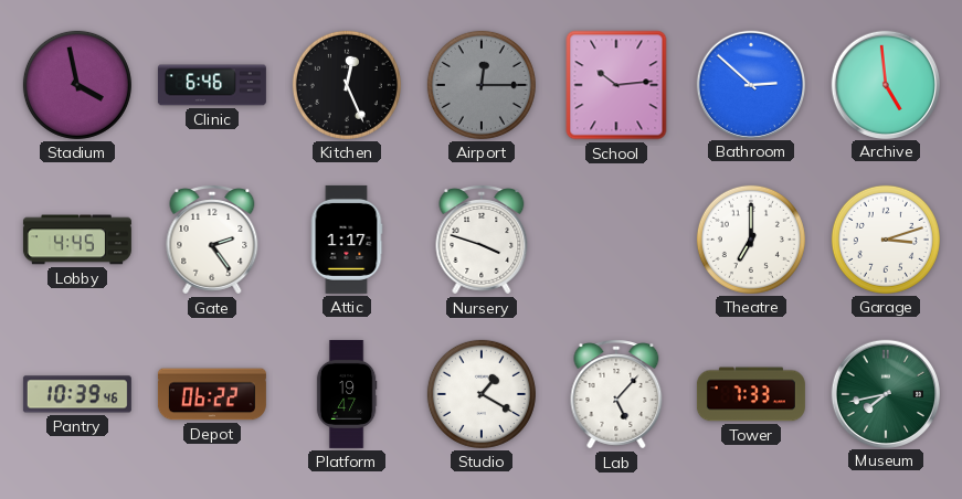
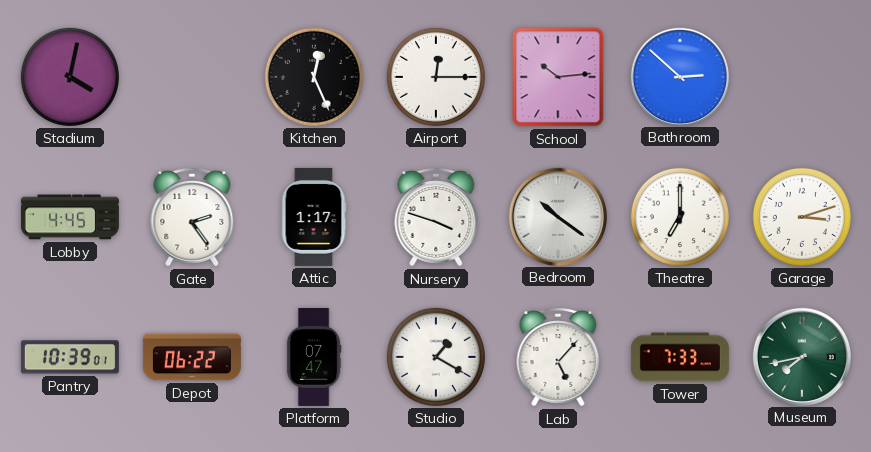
Stadium: 3:58 -> 4:02 (70, 77)
Clinic: 6:46 -> none (212, 85)
Airport dial: grey -> white (436, 77)
Archive: 4:59 -> none (885, 84)
Bedroom: none -> 10:21 (557, 216)
Pantry: 10:39:46 -> 10:39:01 (70, 357)
Platform: 19:47 -> 07:47 (314, 357)
